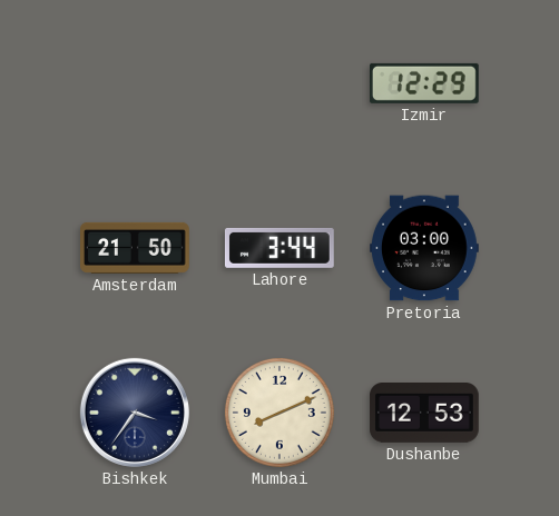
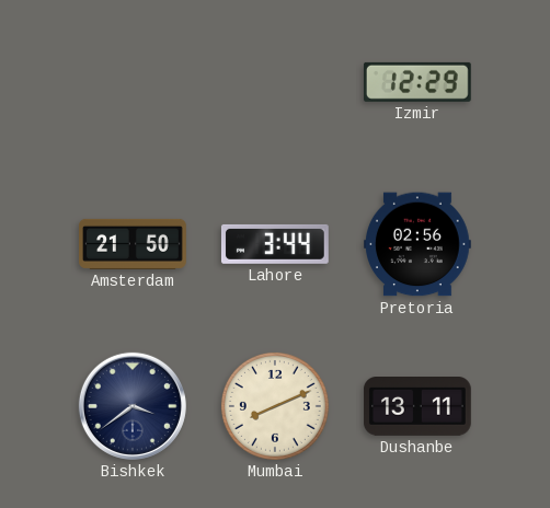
Pretoria: 03:00 -> 02:56 (419, 244)
Bishkek: 3:36 -> 3:39 (133, 406)
Dushanbe: 12:53 -> 13:11 (419, 407)
